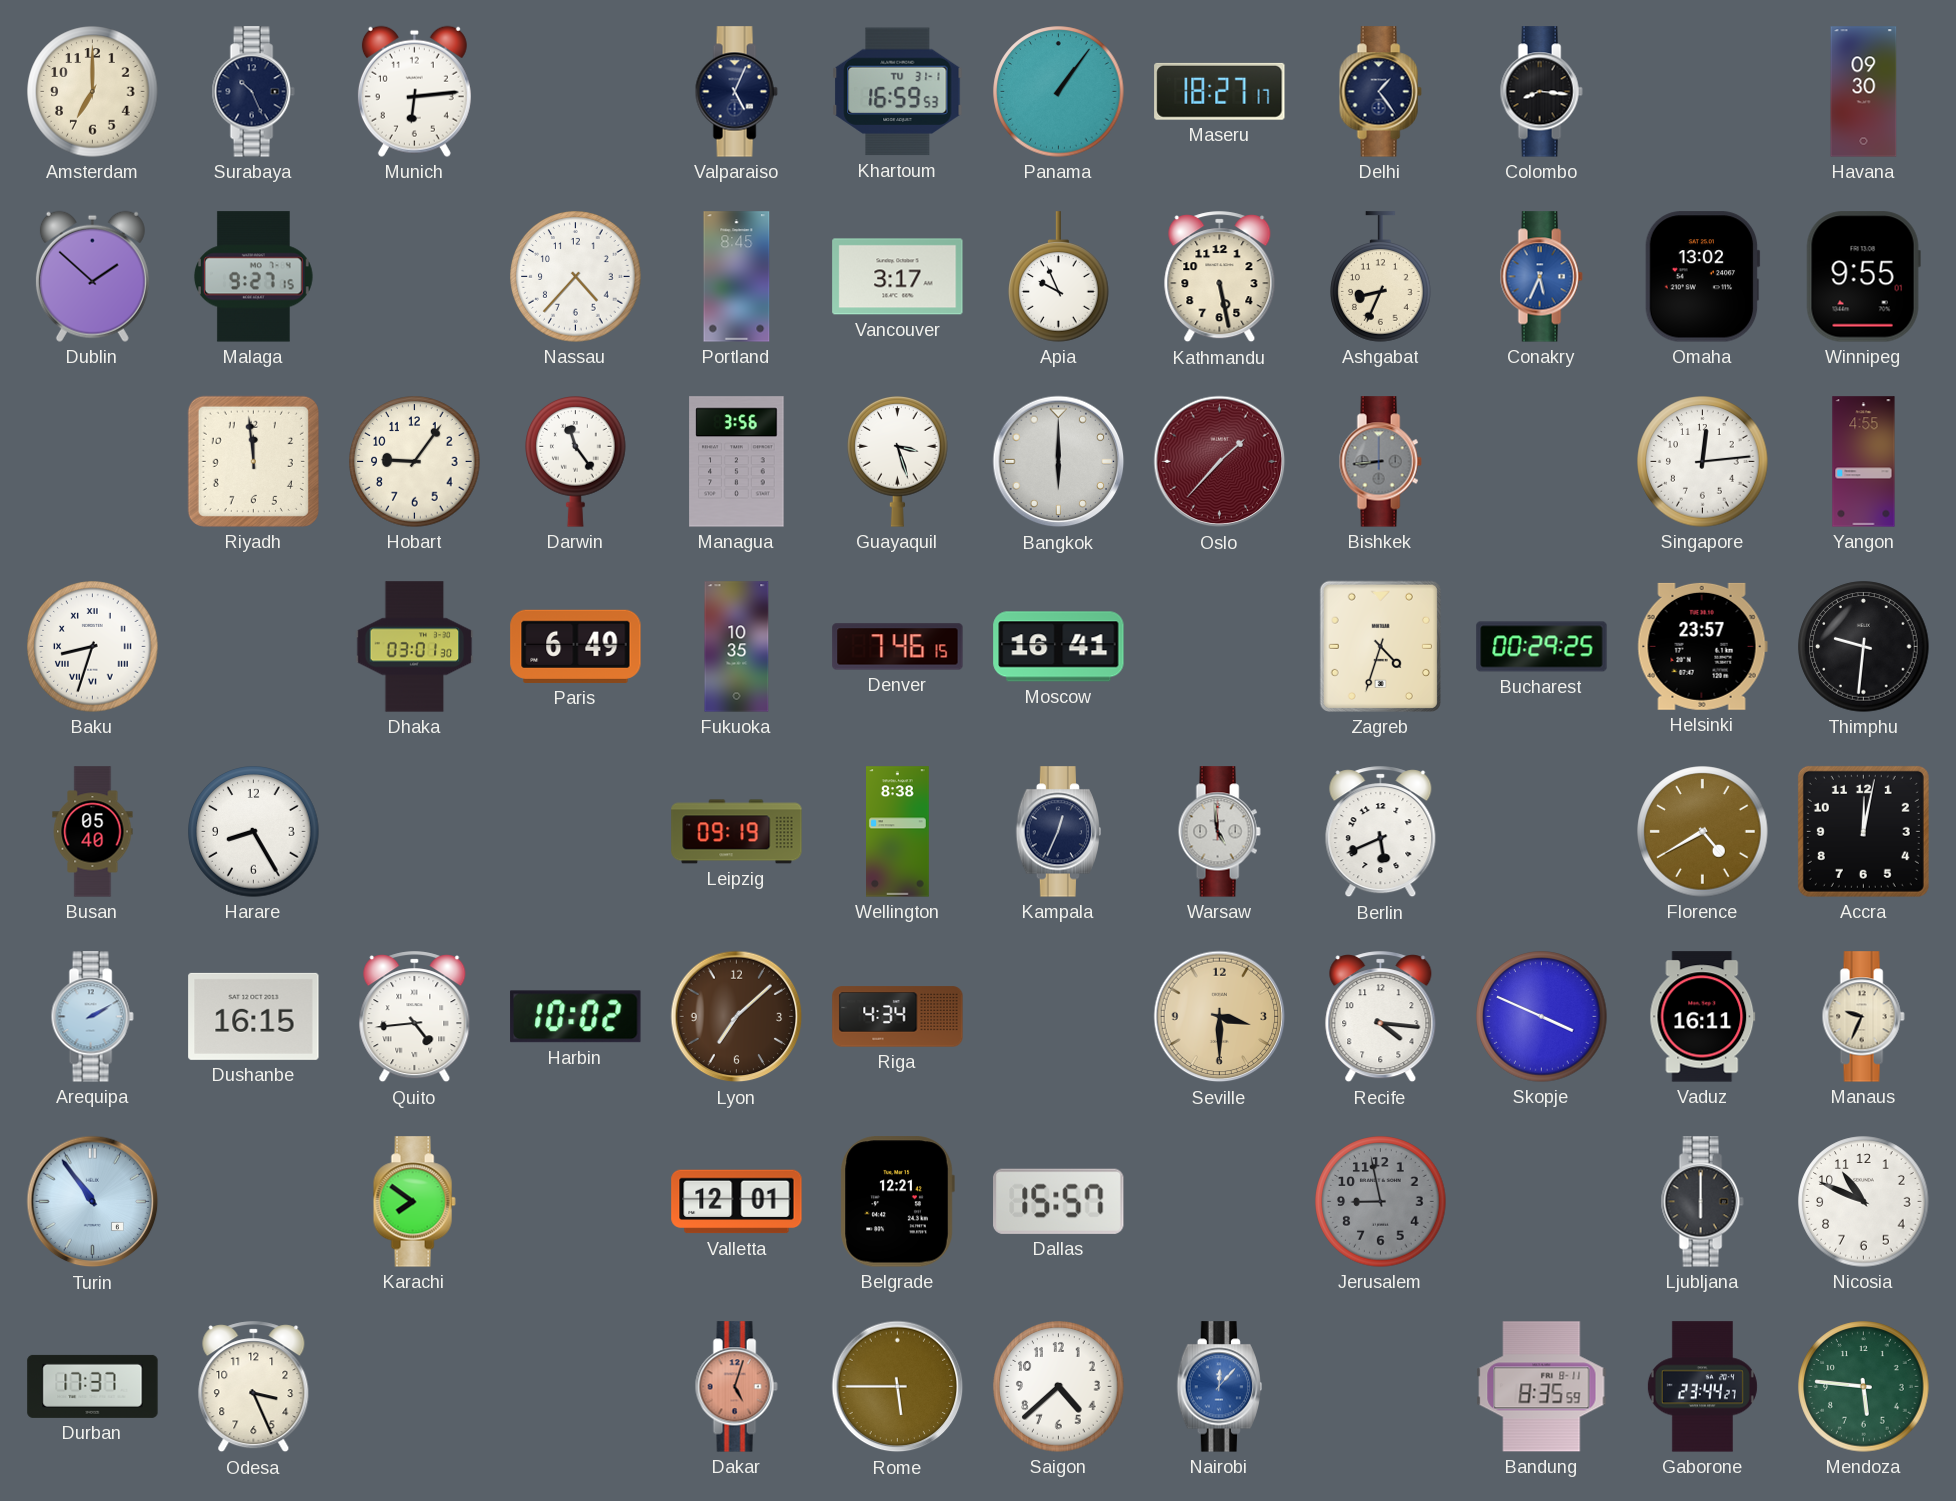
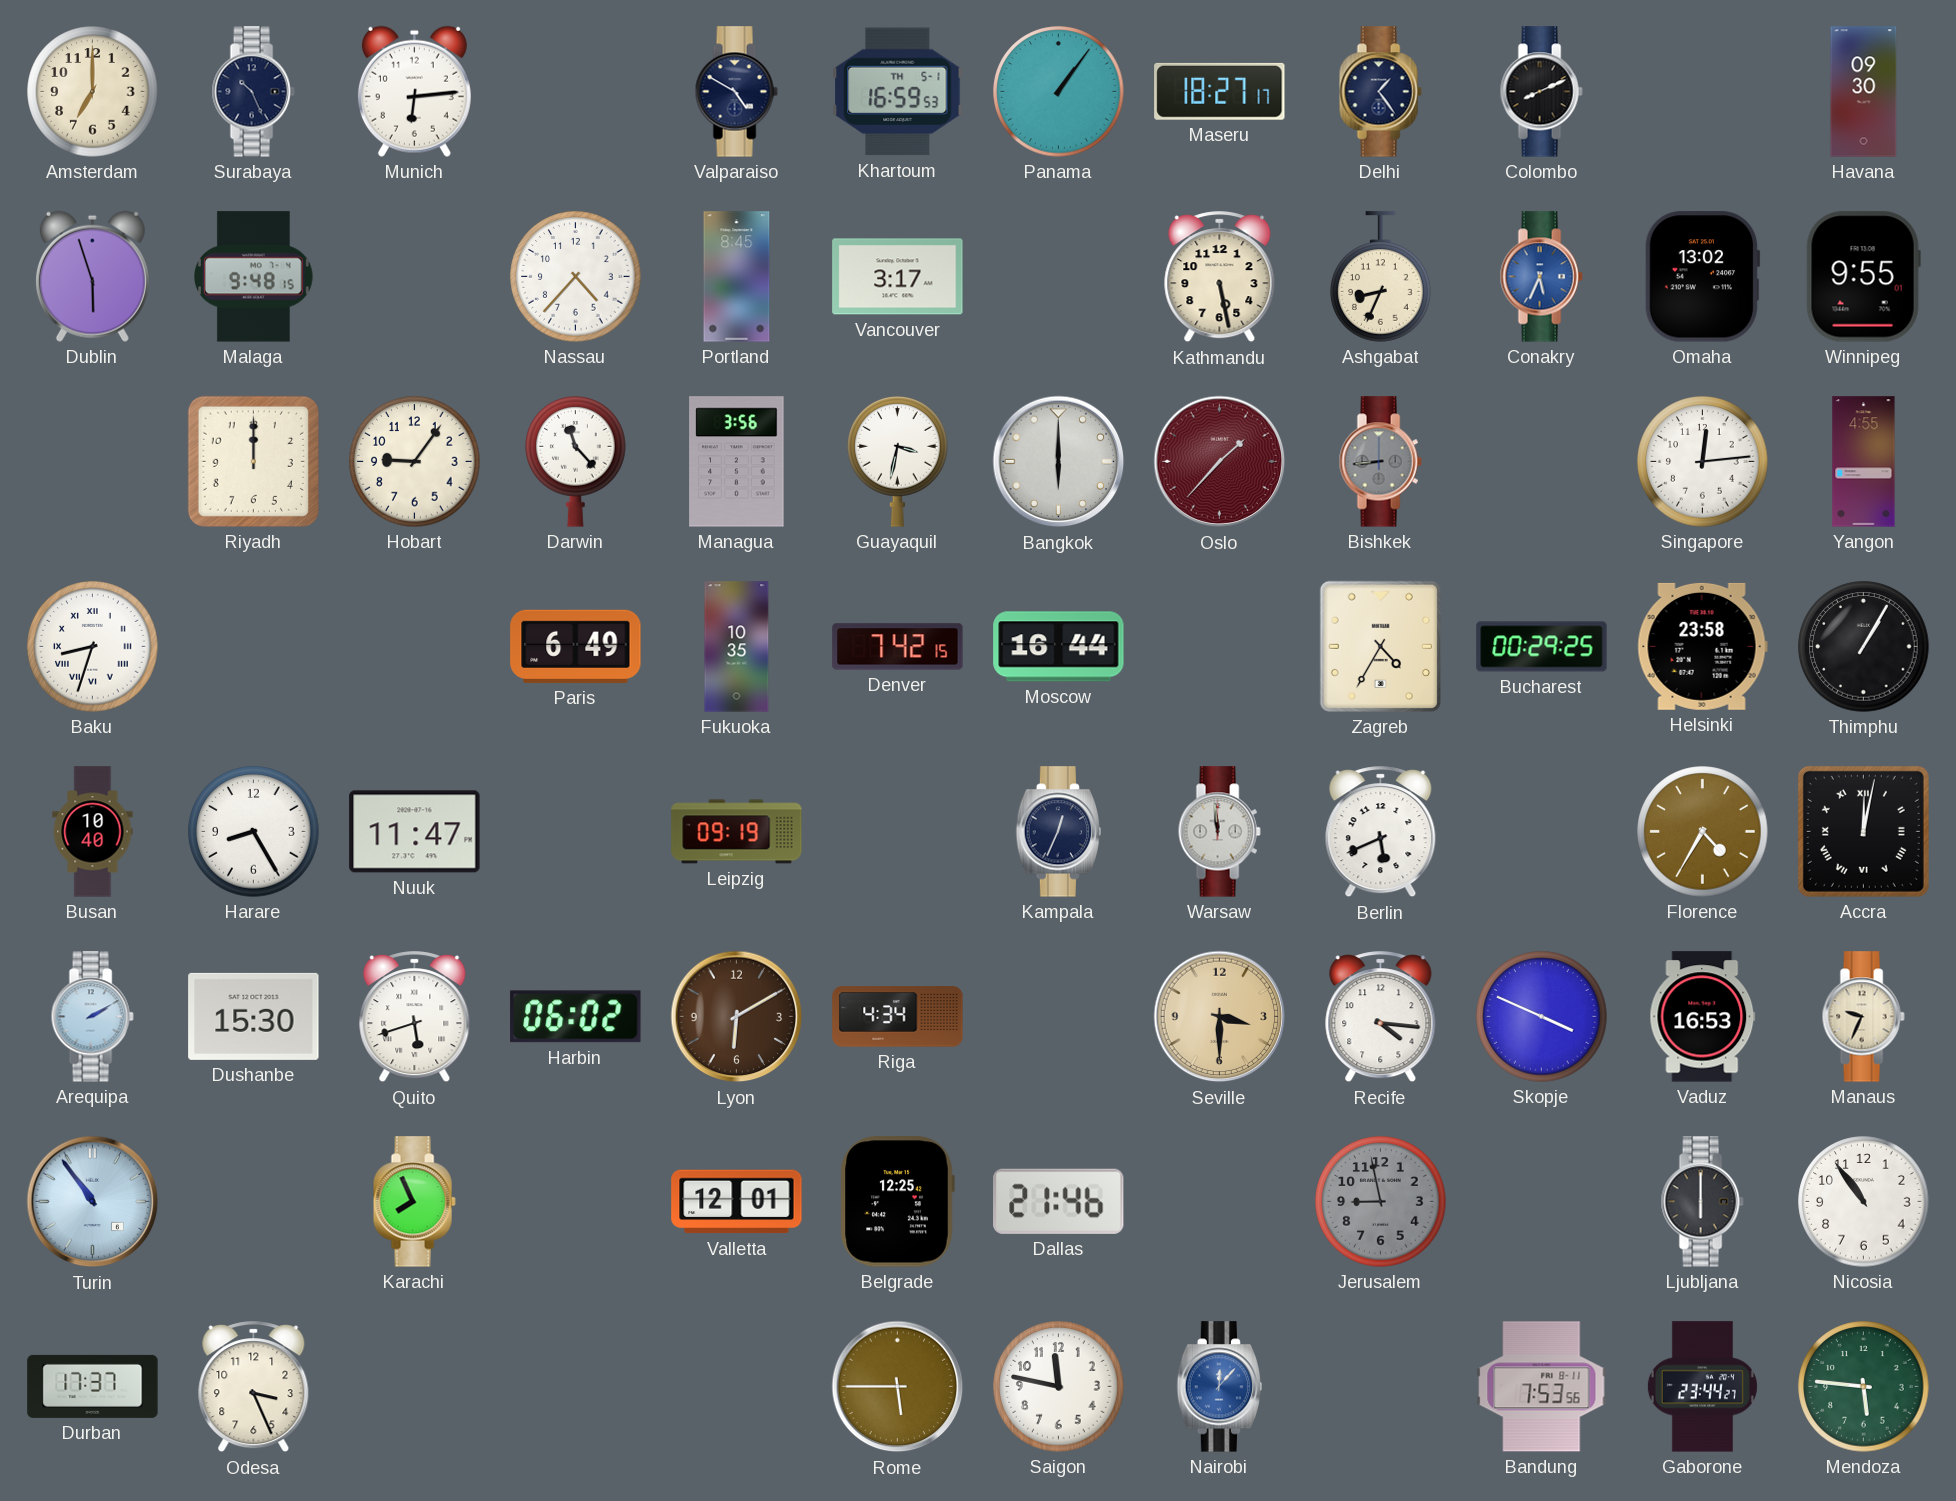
Valparaiso: 5:04 -> 4:50 (736, 92)
Khartoum date: TU 31-1 -> TH 5-1 (898, 92)
Colombo: 8:16 -> 8:11 (1541, 92)
Dublin: 1:52 -> 5:57 (92, 276)
Malaga: 9:27 -> 9:48 (253, 277)
Apia: 9:56 -> none (1059, 277)
Riyadh: 11:59 -> 12:00 (253, 461)
Darwin: 11:24 -> 11:23 (576, 462)
Guayaquil: 3:27 -> 3:32 (898, 462)
Dhaka: 03:01 -> none (415, 647)
Denver: 7:46 -> 7:42 (898, 647)
Moscow: 16:41 -> 16:44 (1059, 647)
Zagreb: 4:33 -> 4:35 (1380, 646)
Helsinki: 23:57 -> 23:58 (1702, 646)
Thimphu: 9:31 -> 1:05 (1864, 647)
Busan: 05:40 -> 10:40 (93, 832)
Nuuk: none -> 11:47 (415, 832)
Wellington: 8:38 -> none (898, 832)
Warsaw: 4:59 -> 11:59 (1219, 832)
Florence: 4:40 -> 4:35 (1703, 832)
Accra numerals: Arabic -> Roman (1863, 831)
Dushanbe: 16:15 -> 15:30 (254, 1016)
Quito: 4:44 -> 5:42 (415, 1017)
Harbin: 10:02 -> 06:02 (576, 1017)
Lyon: 7:08 -> 6:10 (737, 1017)
Vaduz: 16:11 -> 16:53 (1703, 1017)
Karachi: 7:51 -> 7:56 (414, 1202)
Belgrade: 12:21 -> 12:25 (897, 1202)
Dallas: 15:57 -> 21:46 (1059, 1201)
Nicosia: 10:49 -> 10:54 (1864, 1202)
Dakar: 5:03 -> none (736, 1387)
Saigon: 4:38 -> 11:47 (1059, 1387)
Bandung: 8:35 -> 7:53 (1542, 1387)
